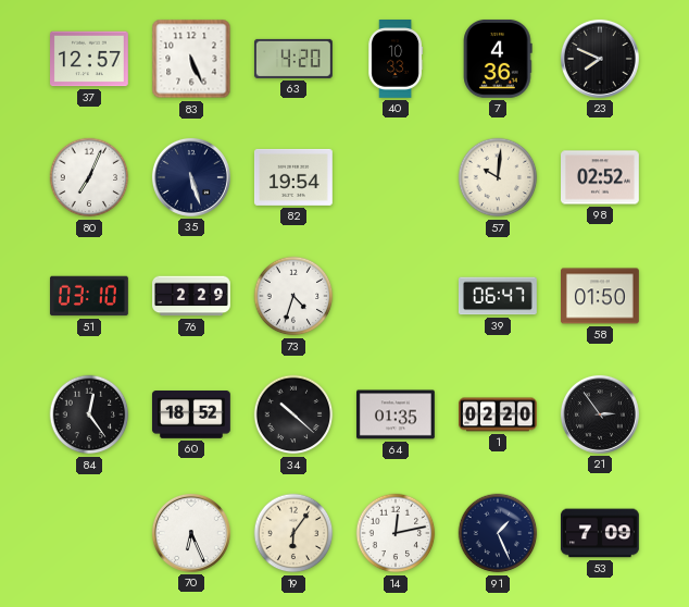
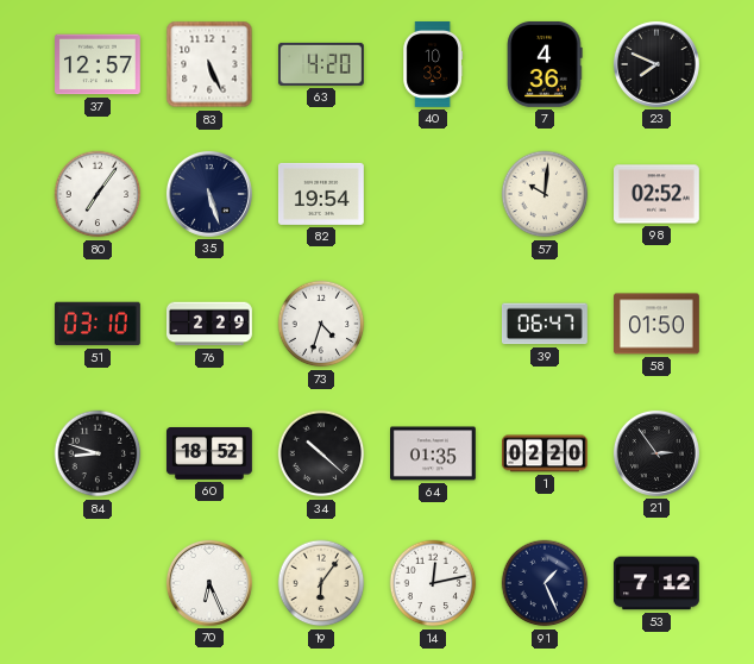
80: 7:04 -> 7:06 (98, 194)
84: 12:24 -> 8:48 (98, 453)
53: 7:09 -> 7:12 (656, 583)
